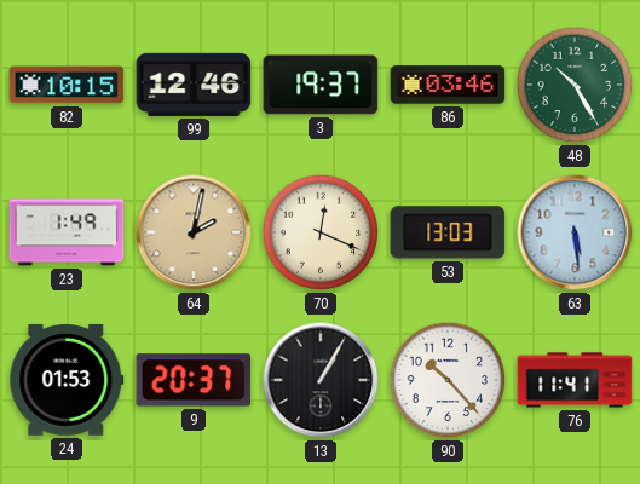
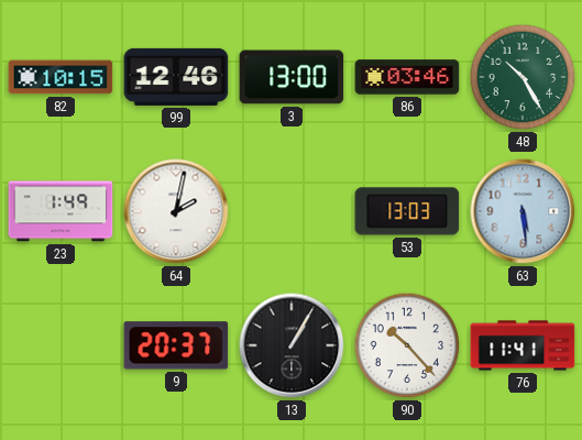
3: 19:37 -> 13:00 (292, 77)
64 dial: champagne -> white (176, 211)
70: 12:19 -> none (321, 232)
24: 01:53 -> none (67, 380)
